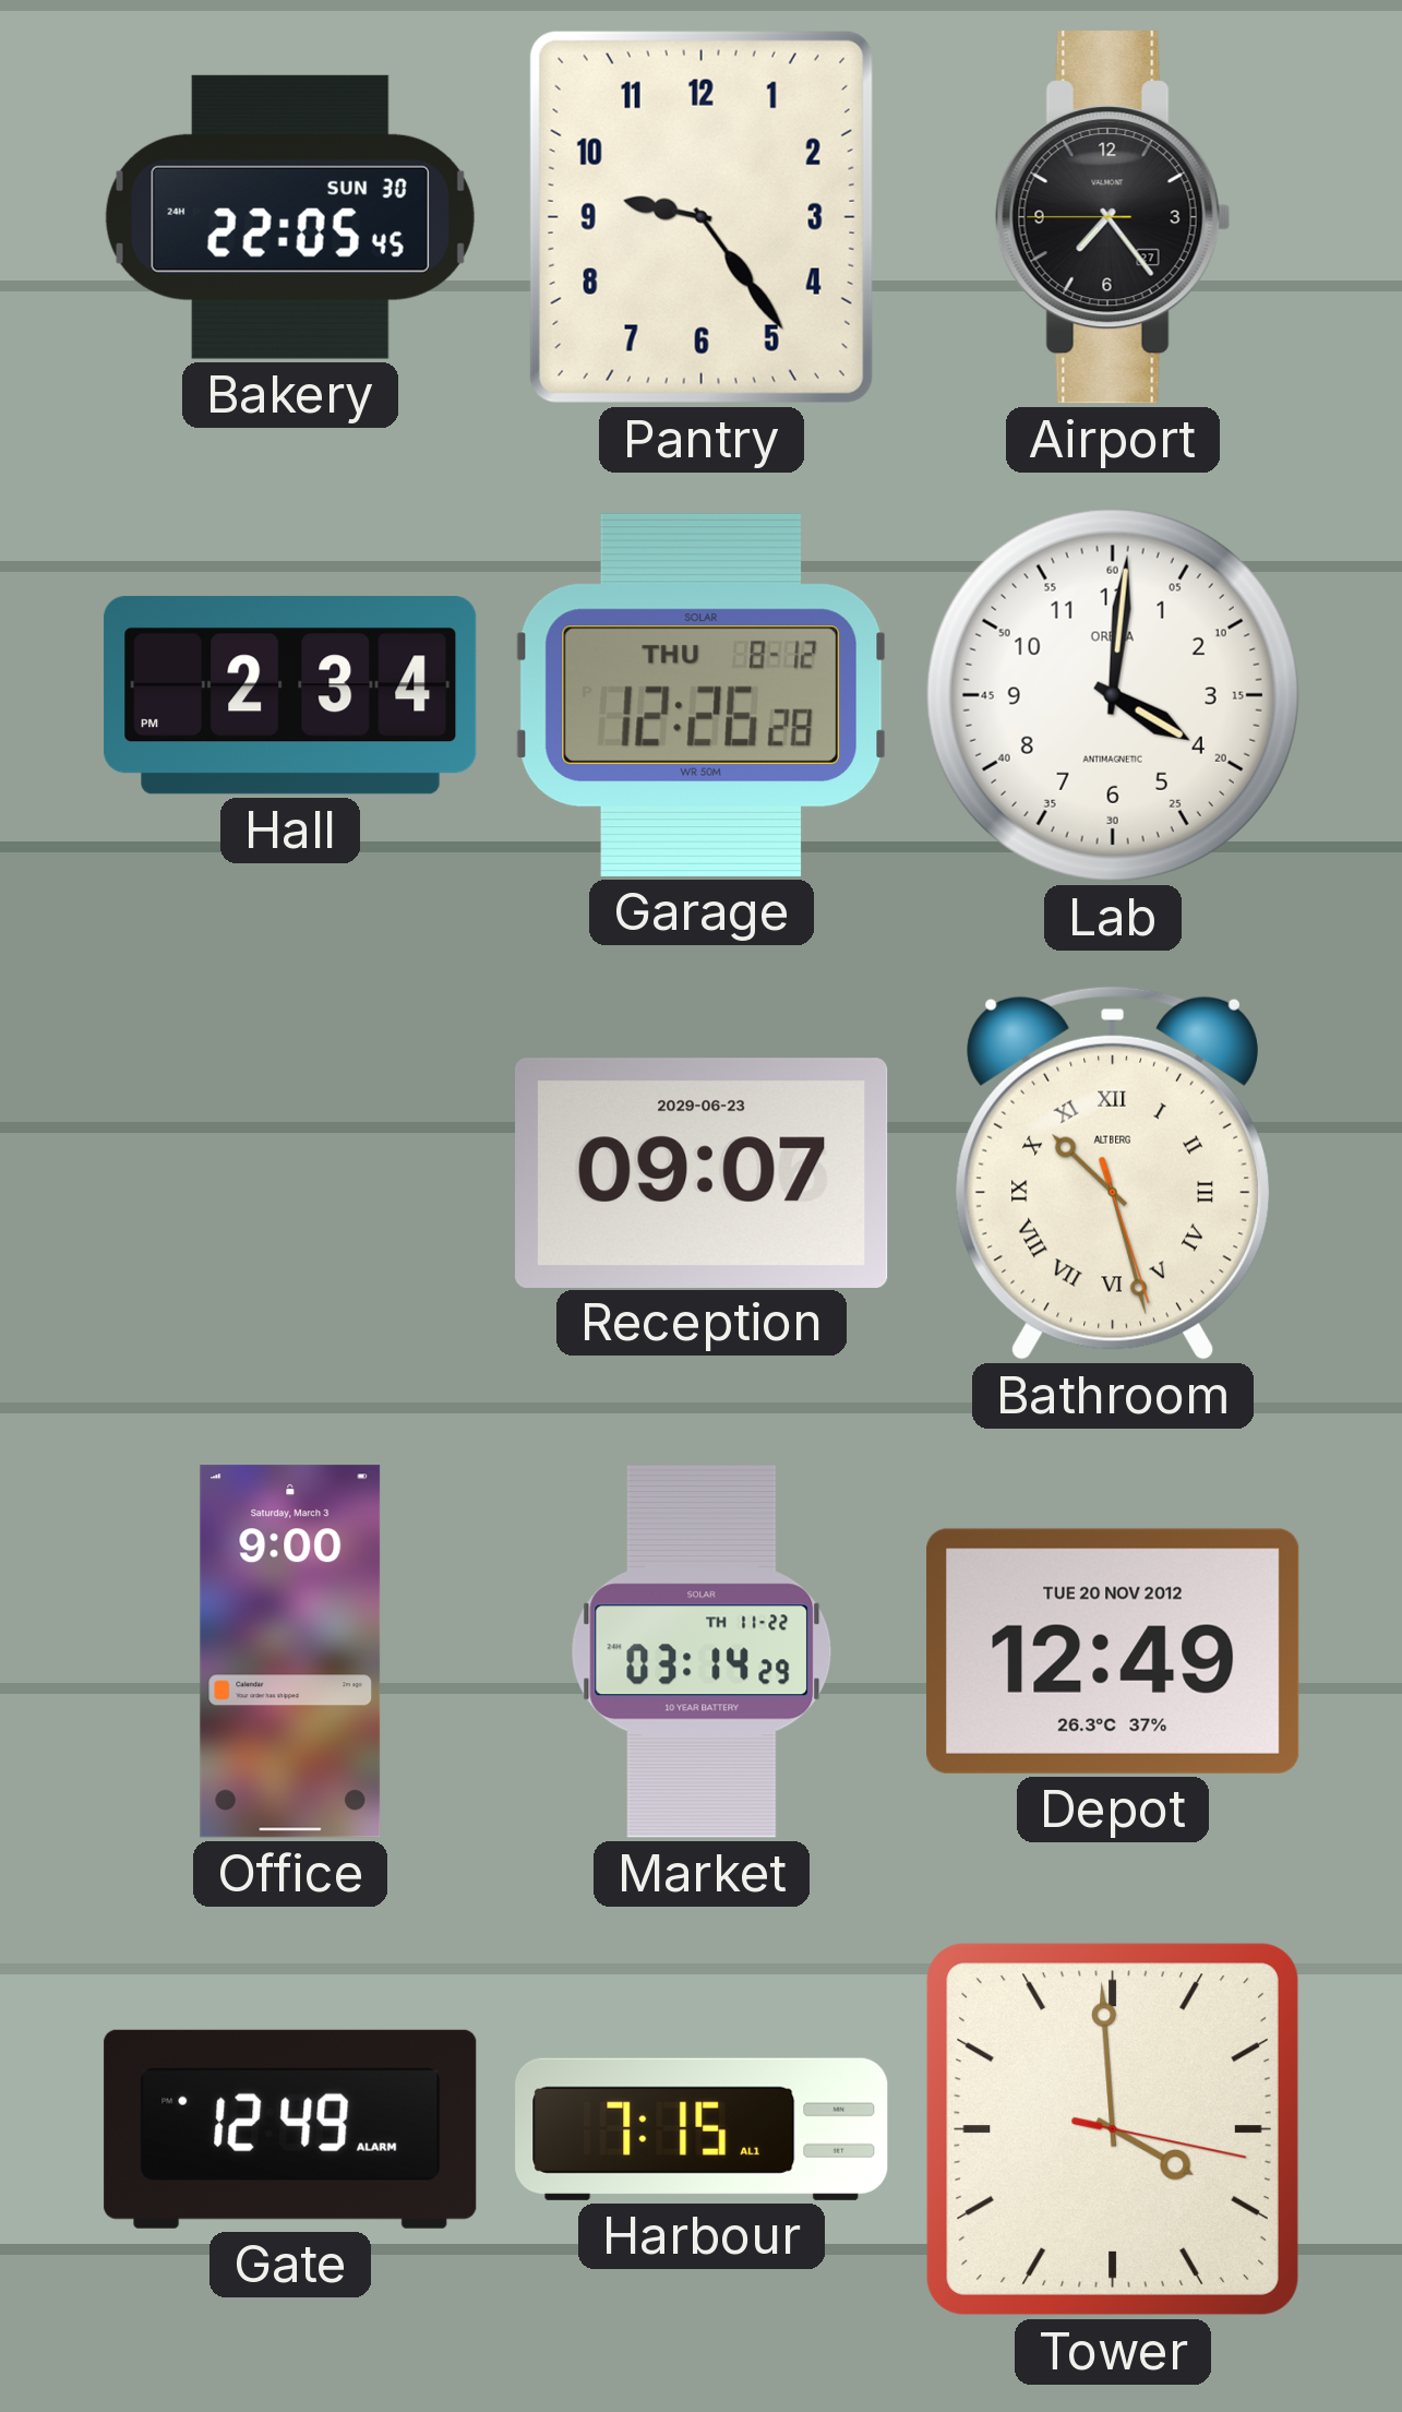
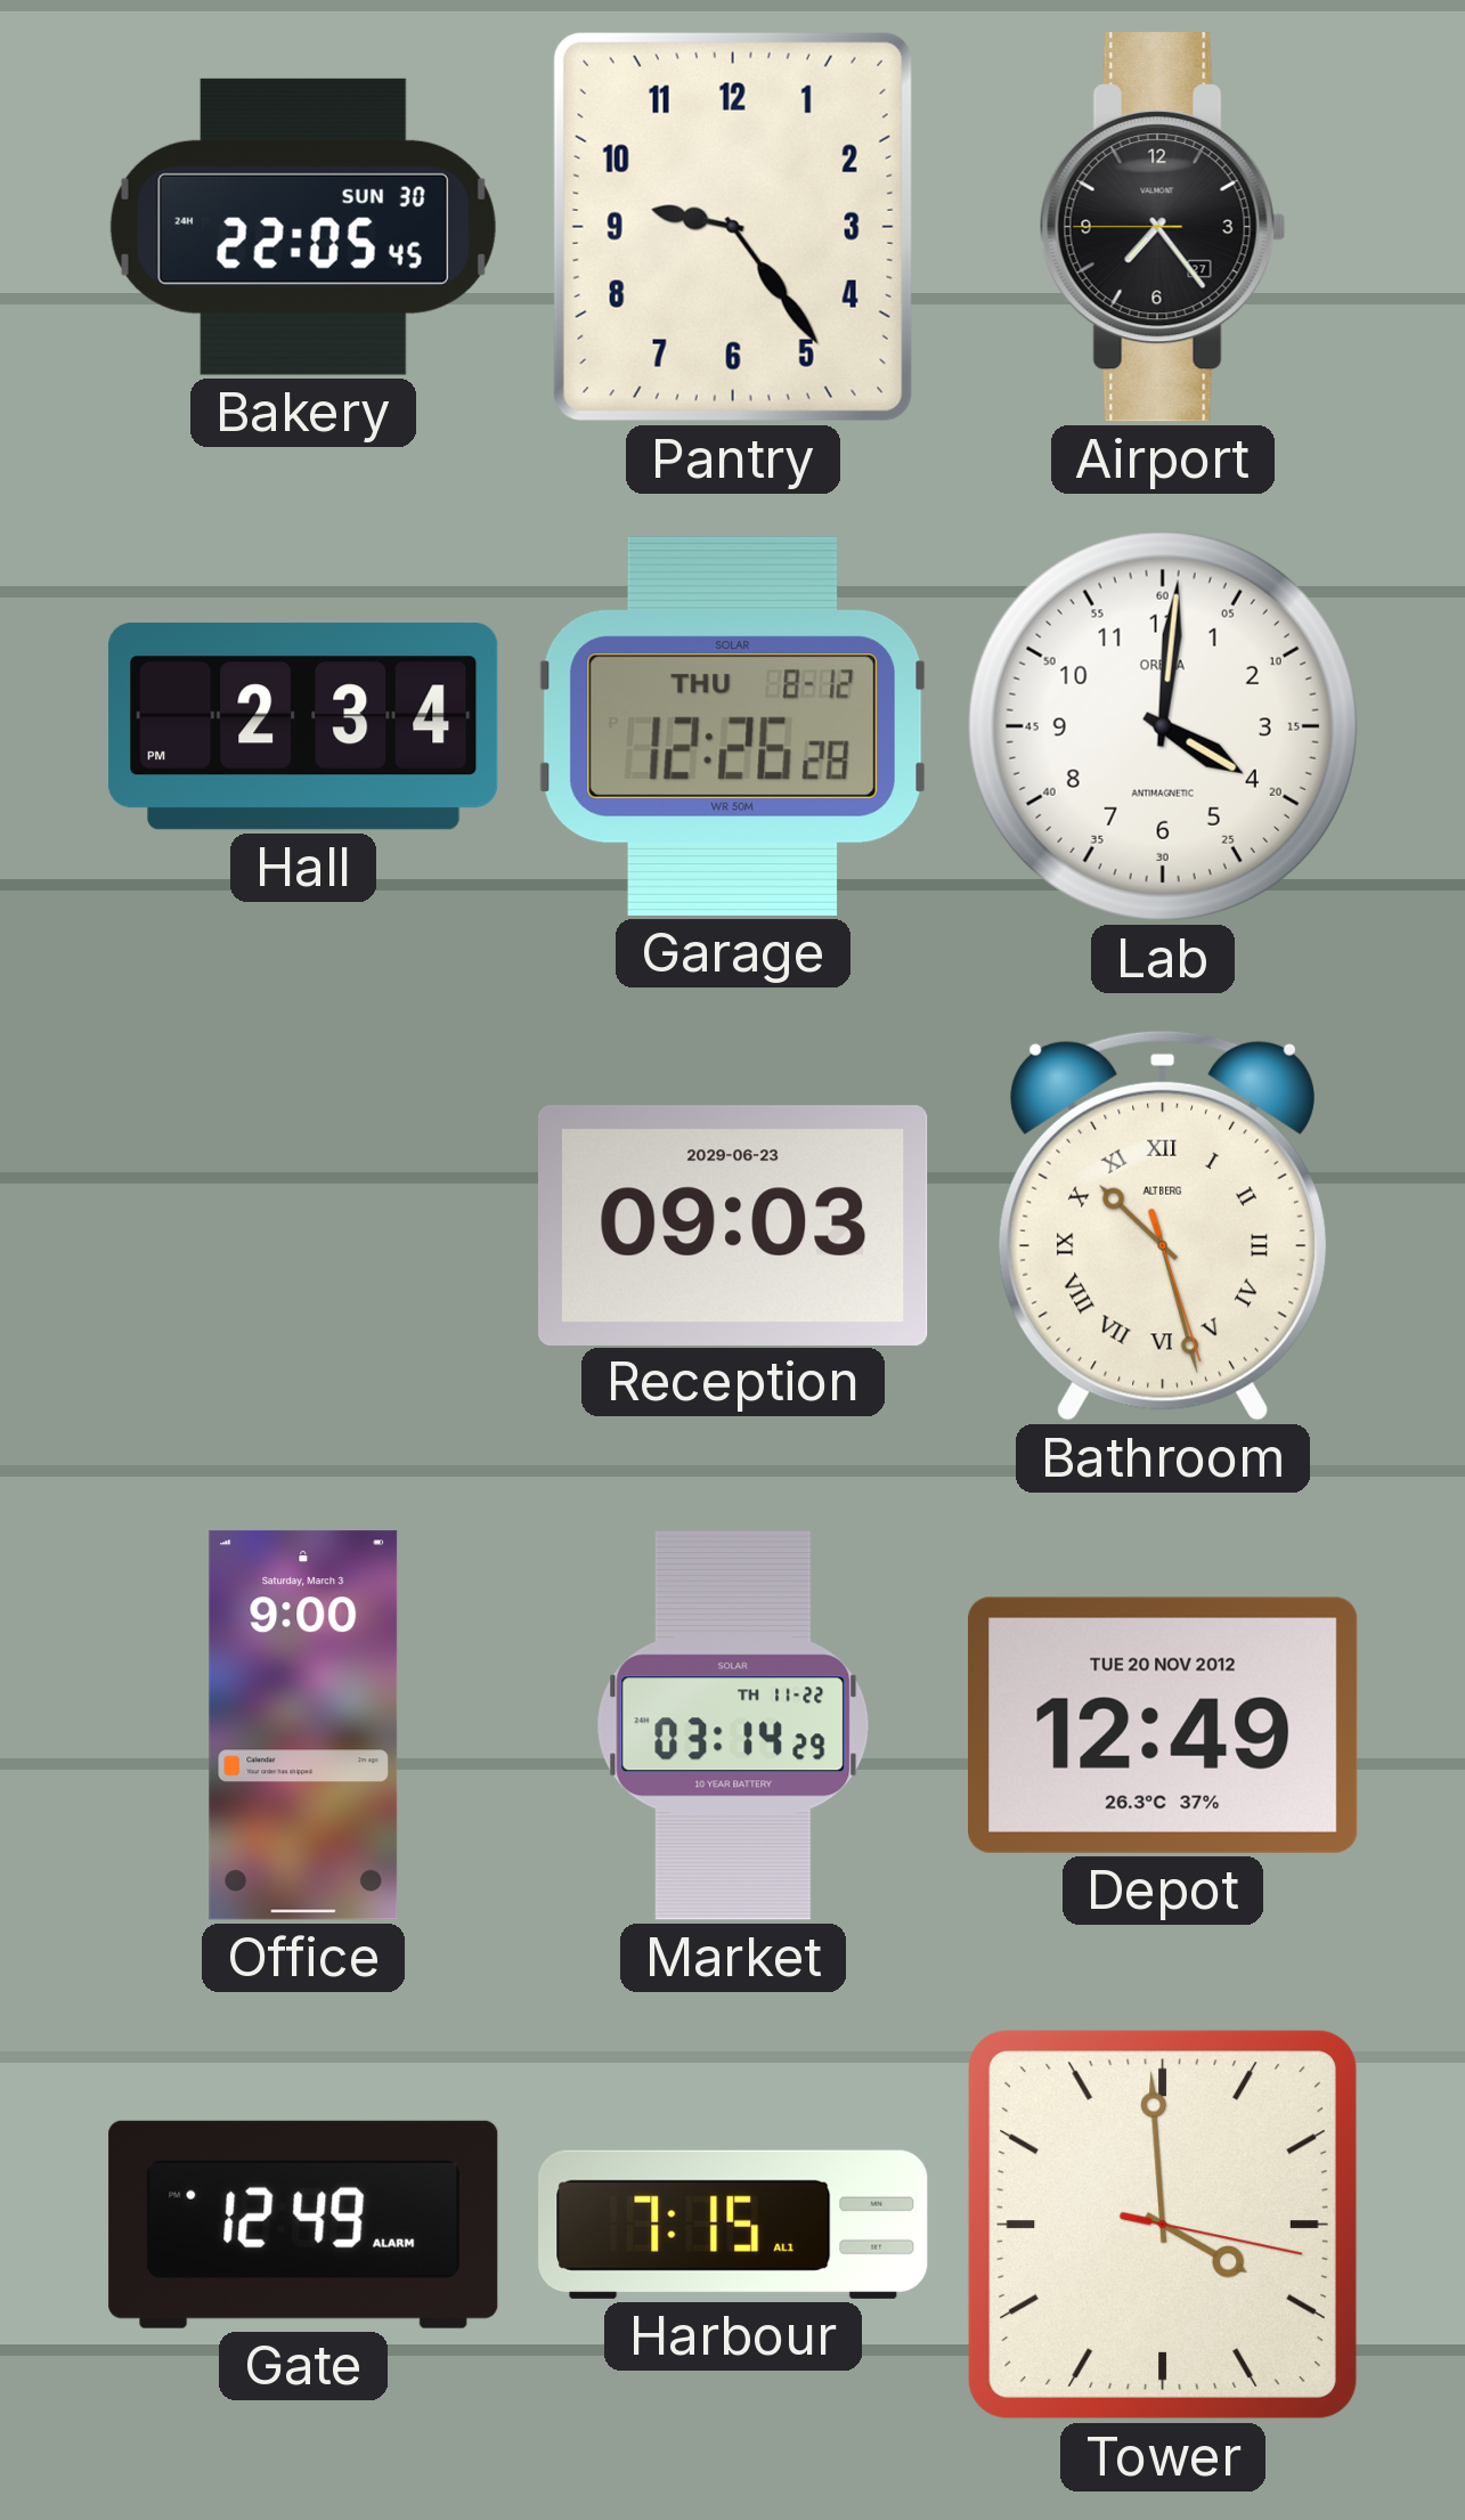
Reception: 09:07 -> 09:03 (734, 1225)
